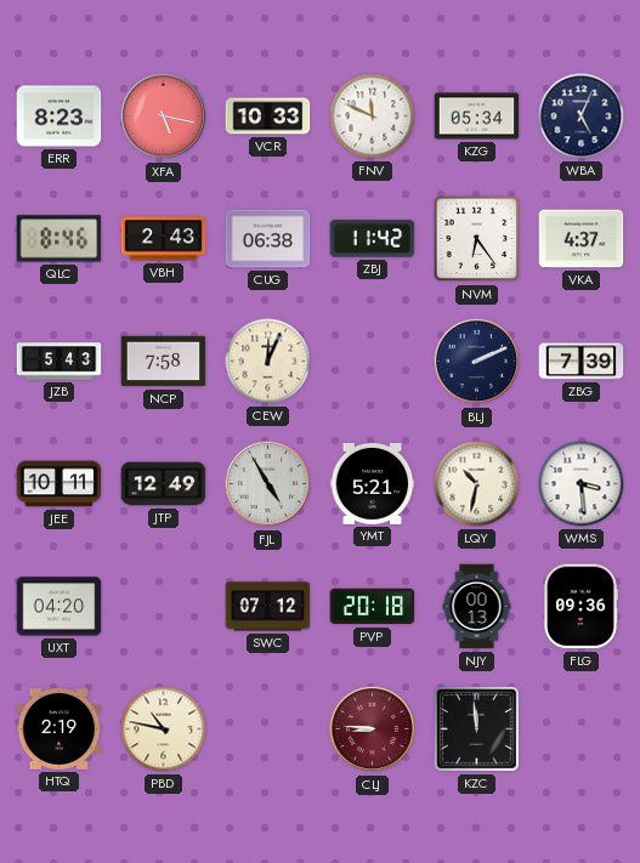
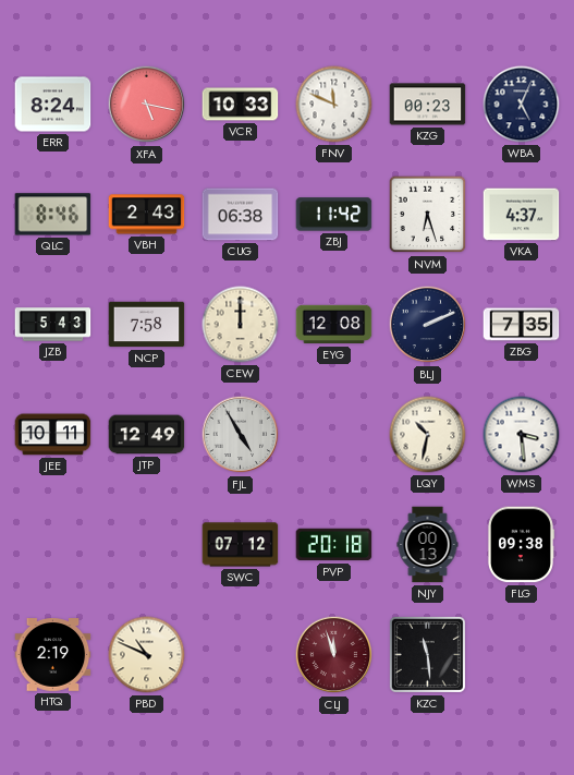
ERR: 8:23 -> 8:24 (53, 105)
KZG: 05:34 -> 00:23 (428, 105)
NVM: 6:24 -> 6:27 (428, 215)
CEW: 12:04 -> 12:00 (241, 325)
EYG: none -> 12:08 (334, 325)
ZBG: 7:39 -> 7:35 (522, 325)
YMT: 5:21 -> none (373, 483)
UXT: 04:20 -> none (60, 607)
FLG: 09:36 -> 09:38 (521, 545)
PBD: 10:47 -> 10:49 (147, 655)
CLJ: 8:46 -> 11:57 (334, 655)
KZC: 11:59 -> 11:29 (427, 654)
